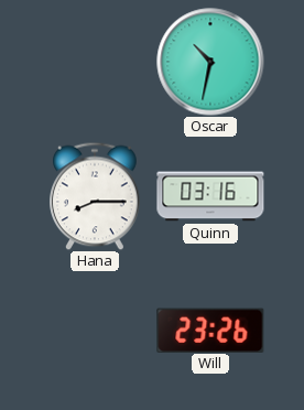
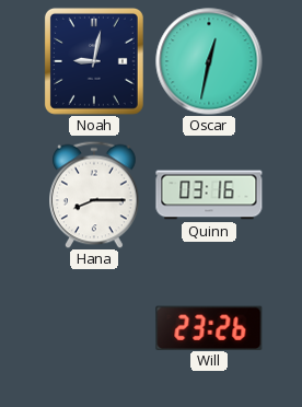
Noah: none -> 9:02 (94, 61)
Oscar: 10:32 -> 12:32 (209, 61)
